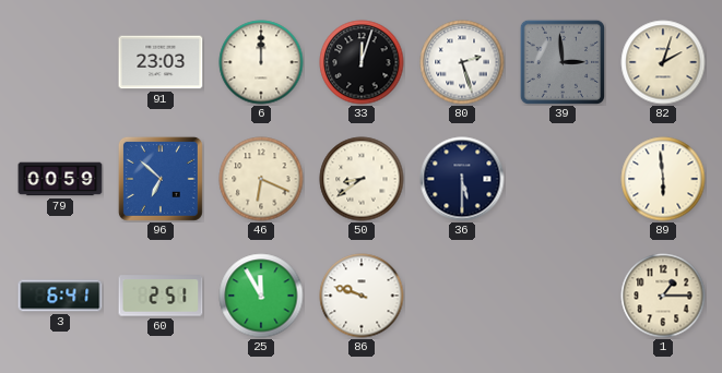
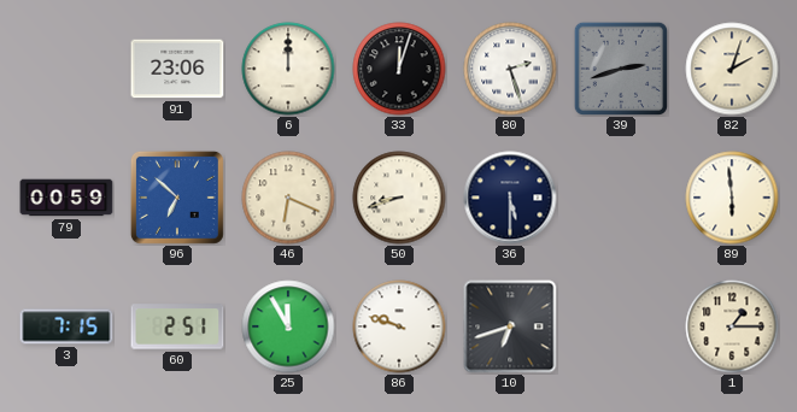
91: 23:03 -> 23:06 (177, 69)
39: 2:59 -> 2:42 (620, 67)
50: 8:39 -> 8:42 (399, 198)
3: 6:41 -> 7:15 (66, 326)
10: none -> 6:42 (510, 326)
